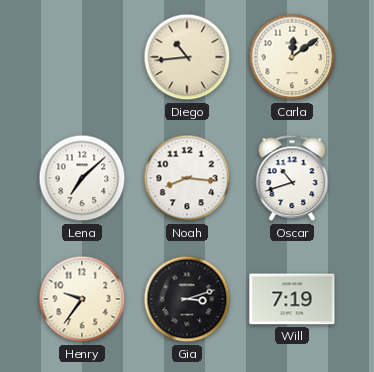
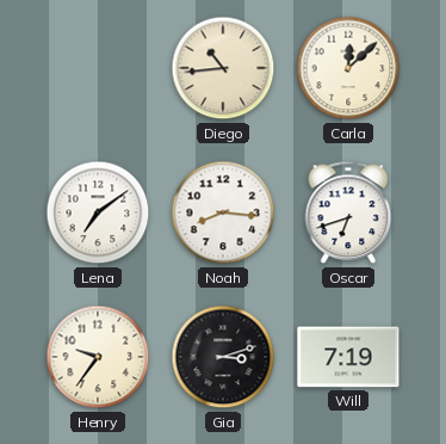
Carla: 12:09 -> 12:08 (348, 68)
Lena: 7:08 -> 7:09 (98, 212)
Oscar: 10:42 -> 6:42 (348, 212)
